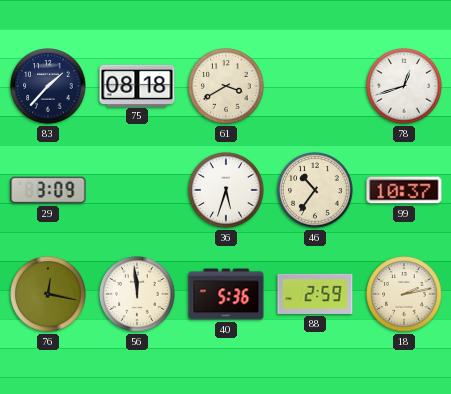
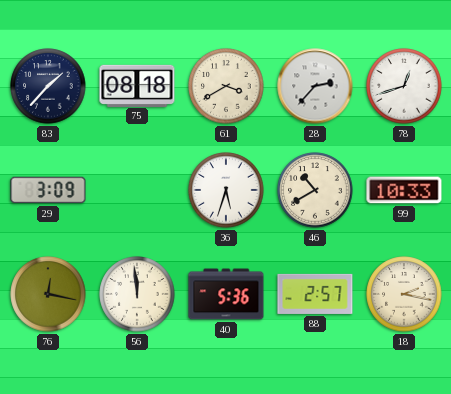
28: none -> 2:37 (315, 86)
46: 10:36 -> 10:40 (315, 190)
99: 10:37 -> 10:33 (404, 190)
88: 2:59 -> 2:57 (315, 294)
18: 2:13 -> 2:17 (404, 294)
